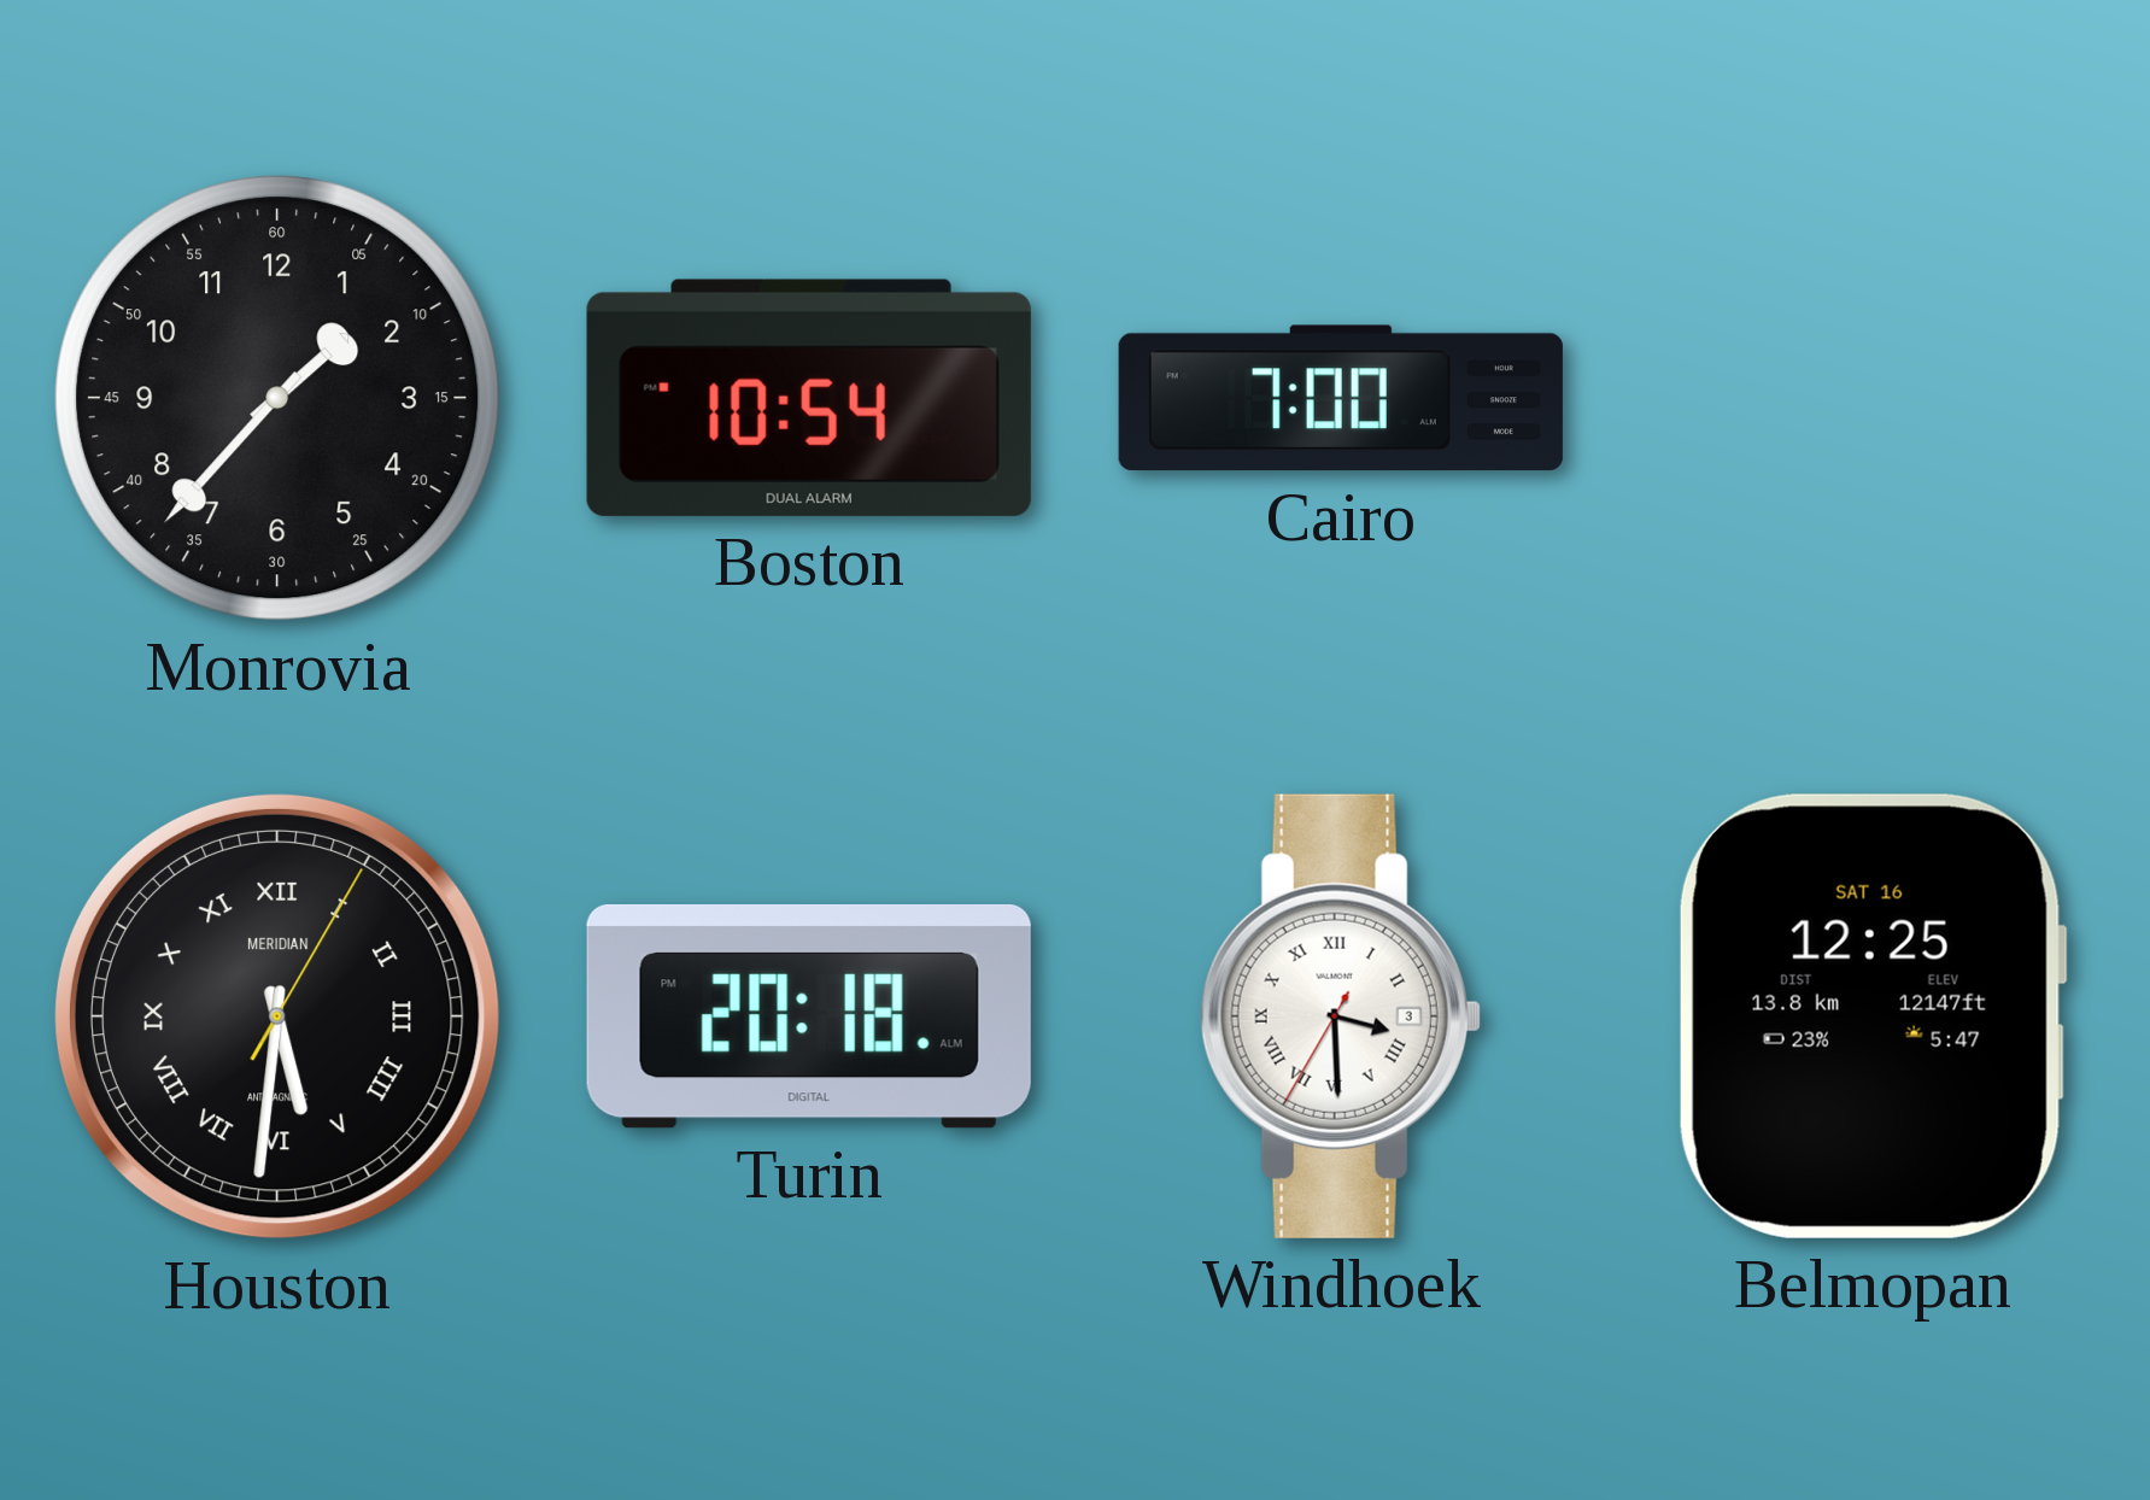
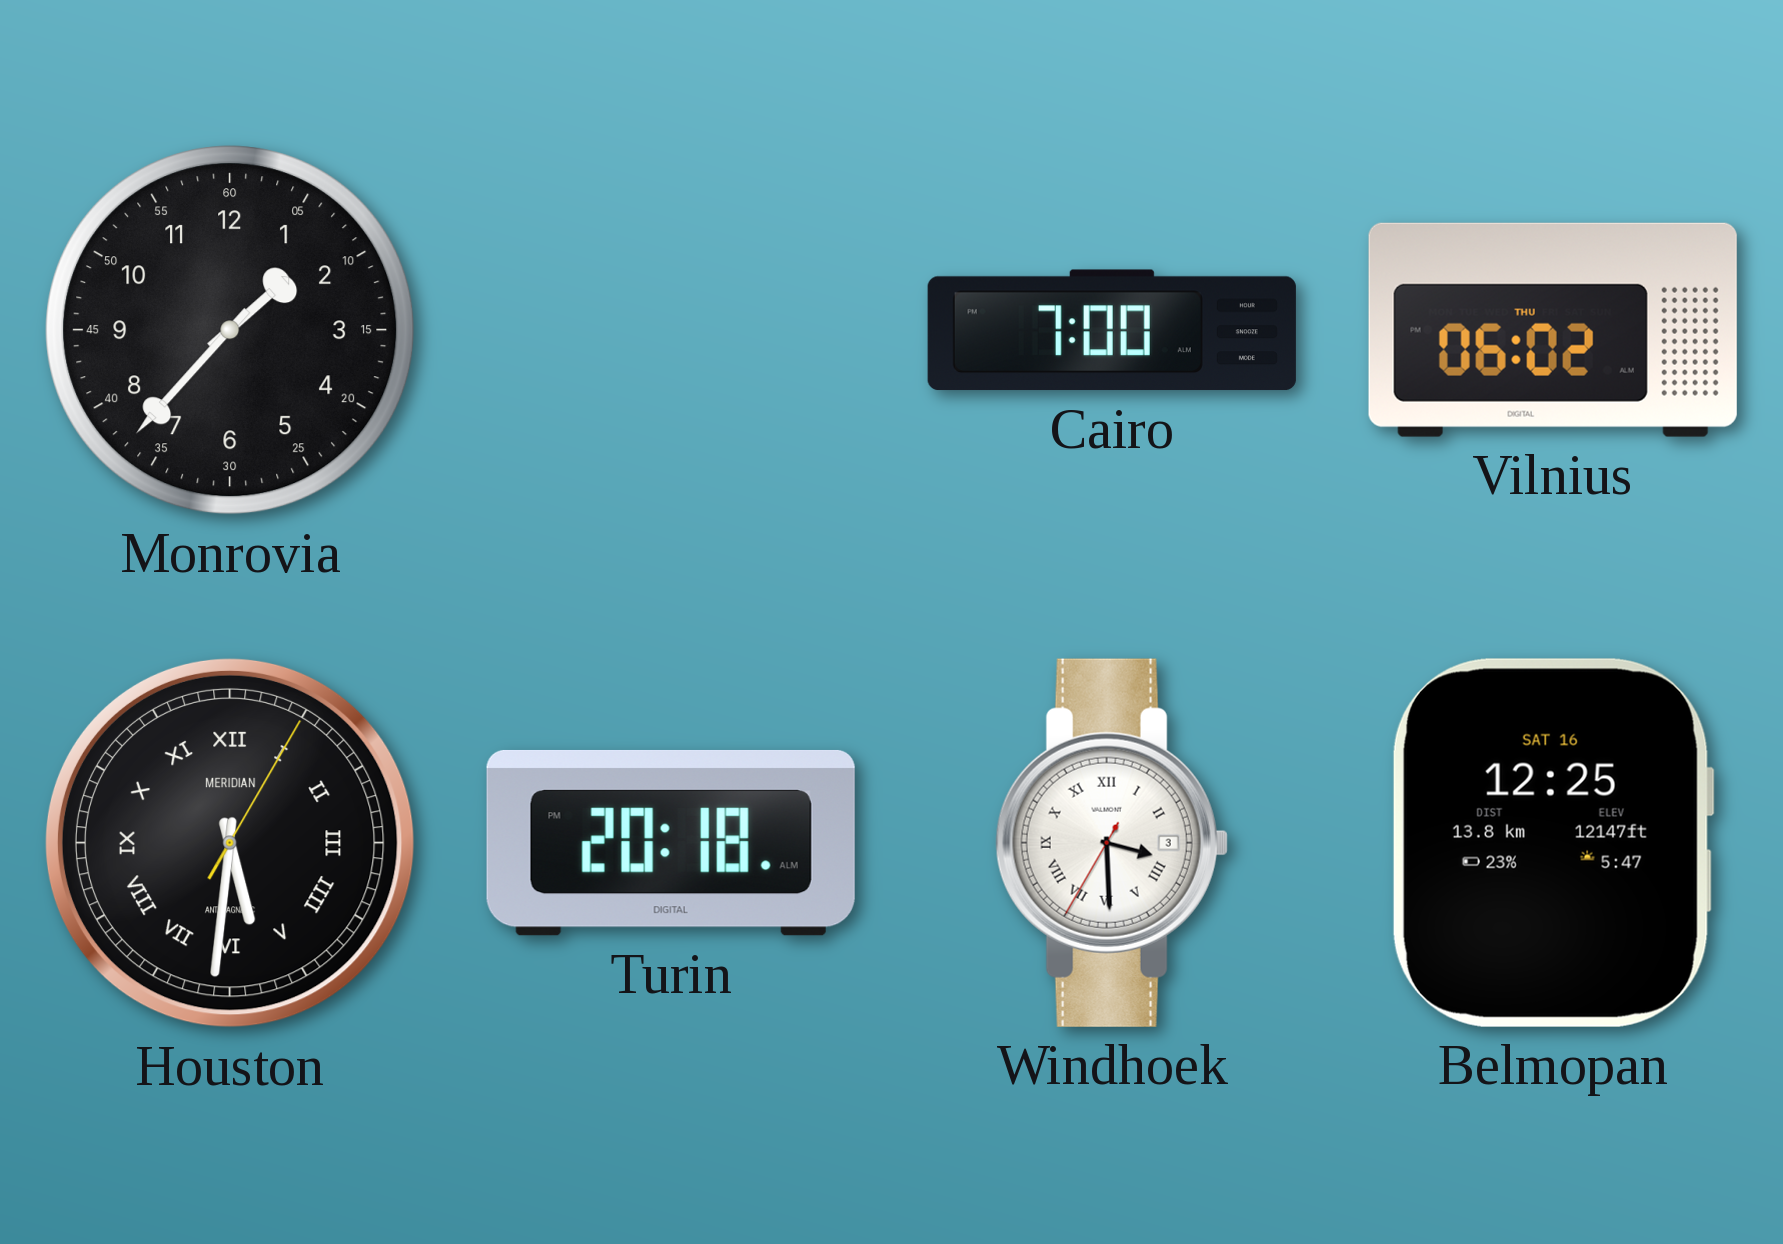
Boston: 10:54 -> none (809, 398)
Vilnius: none -> 06:02 (1553, 330)
